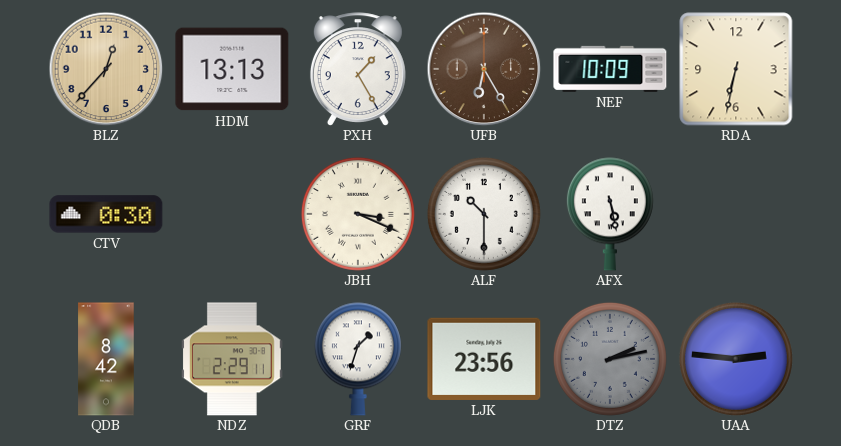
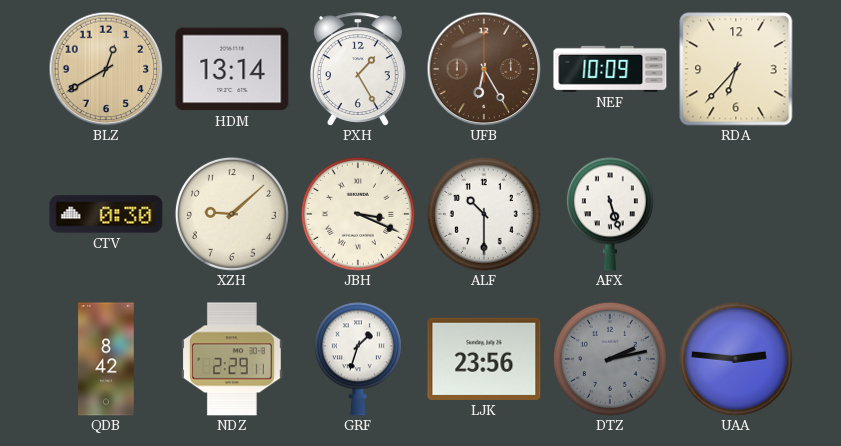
BLZ: 12:37 -> 12:40 (106, 69)
HDM: 13:13 -> 13:14 (232, 69)
RDA: 6:32 -> 6:37 (736, 69)
XZH: none -> 9:08 (232, 214)
AFX: 5:28 -> 5:27 (610, 214)
